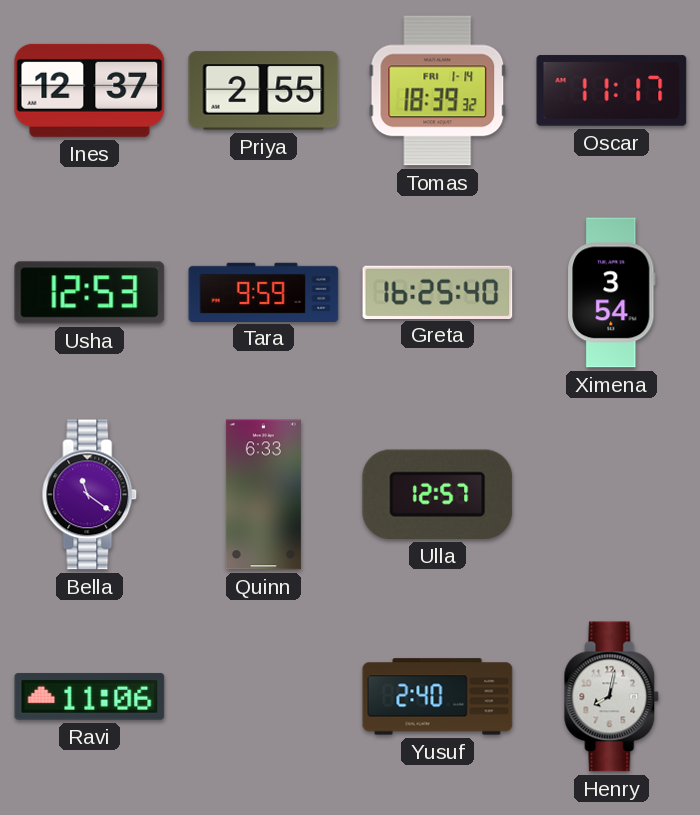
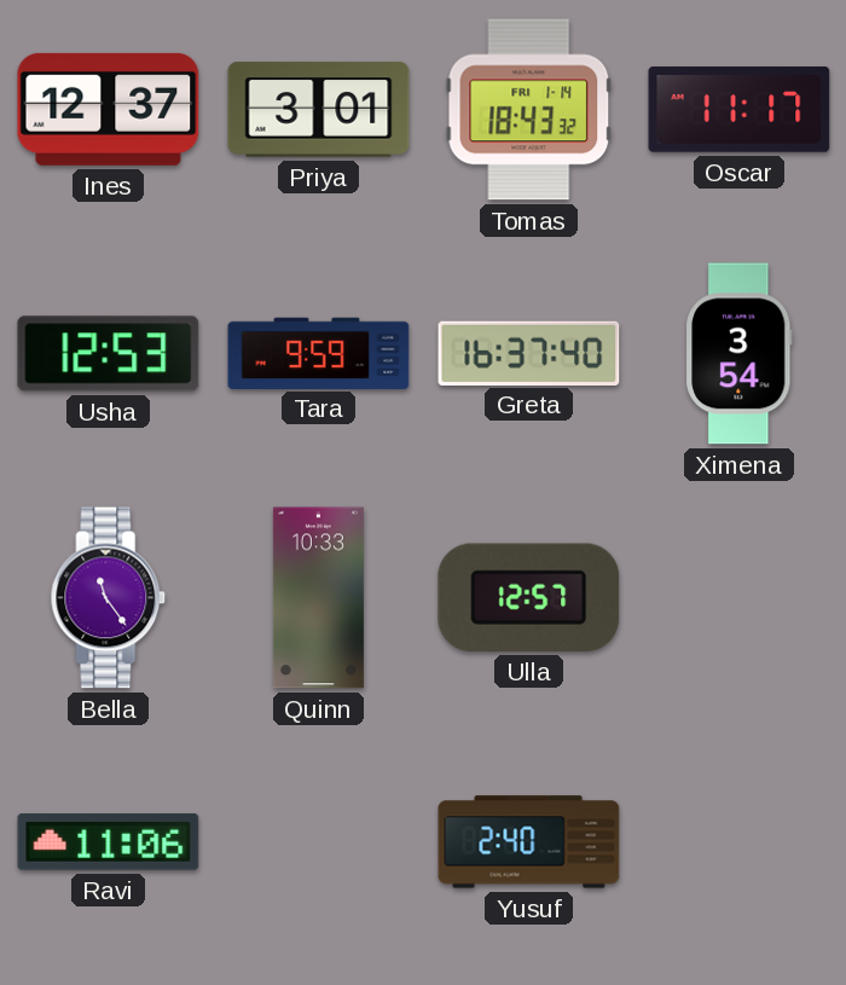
Priya: 2:55 -> 3:01 (319, 110)
Tomas: 18:39 -> 18:43 (529, 110)
Greta: 16:25 -> 16:37 (529, 353)
Bella: 11:21 -> 11:24 (109, 598)
Quinn: 6:33 -> 10:33 (318, 598)
Henry: 8:02 -> none (612, 697)
